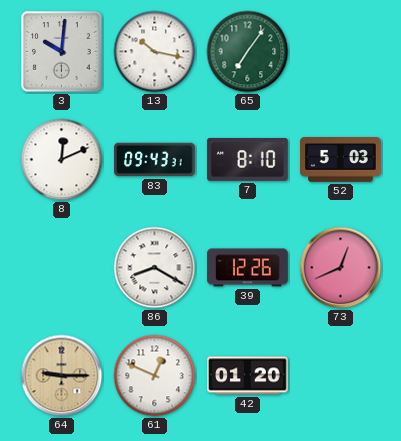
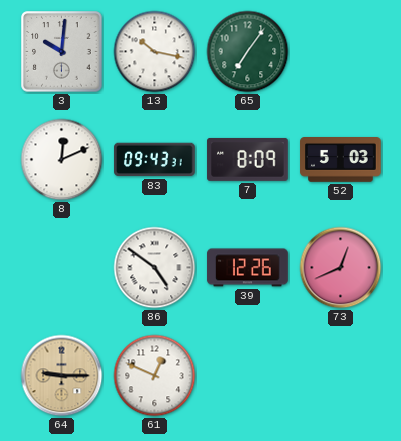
7: 8:10 -> 8:09 (248, 159)
86: 8:20 -> 4:51 (155, 268)
42: 01:20 -> none (248, 376)
